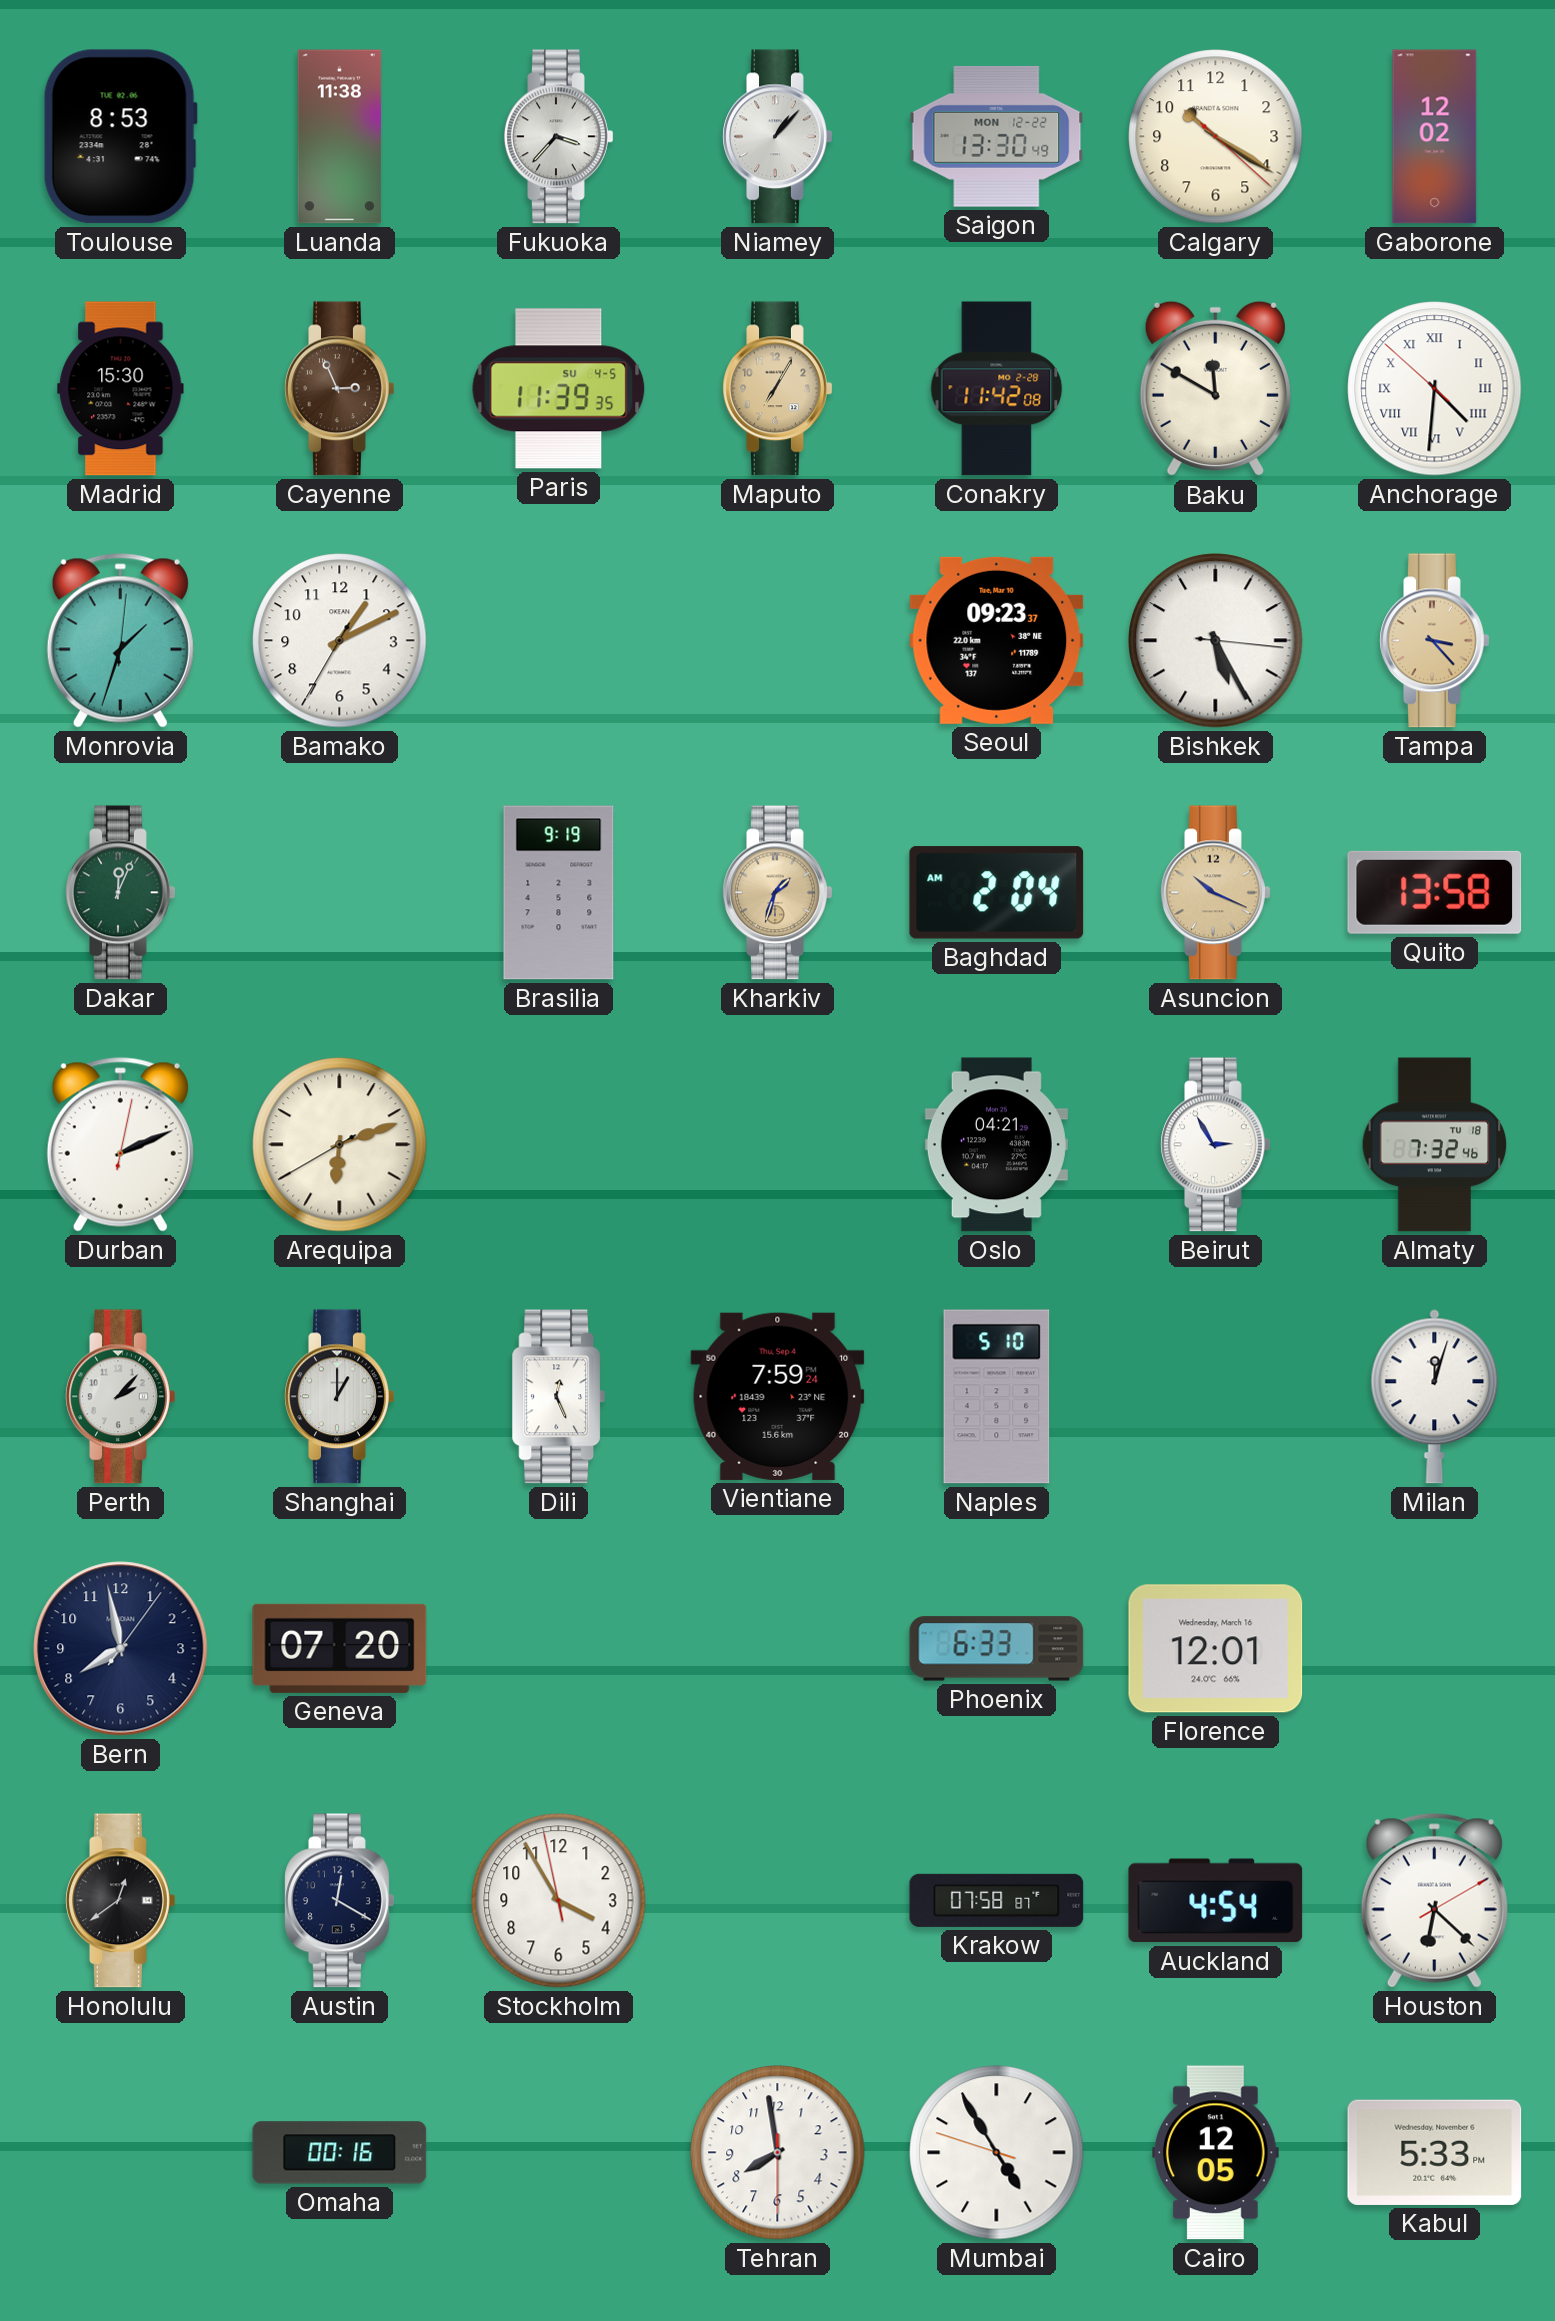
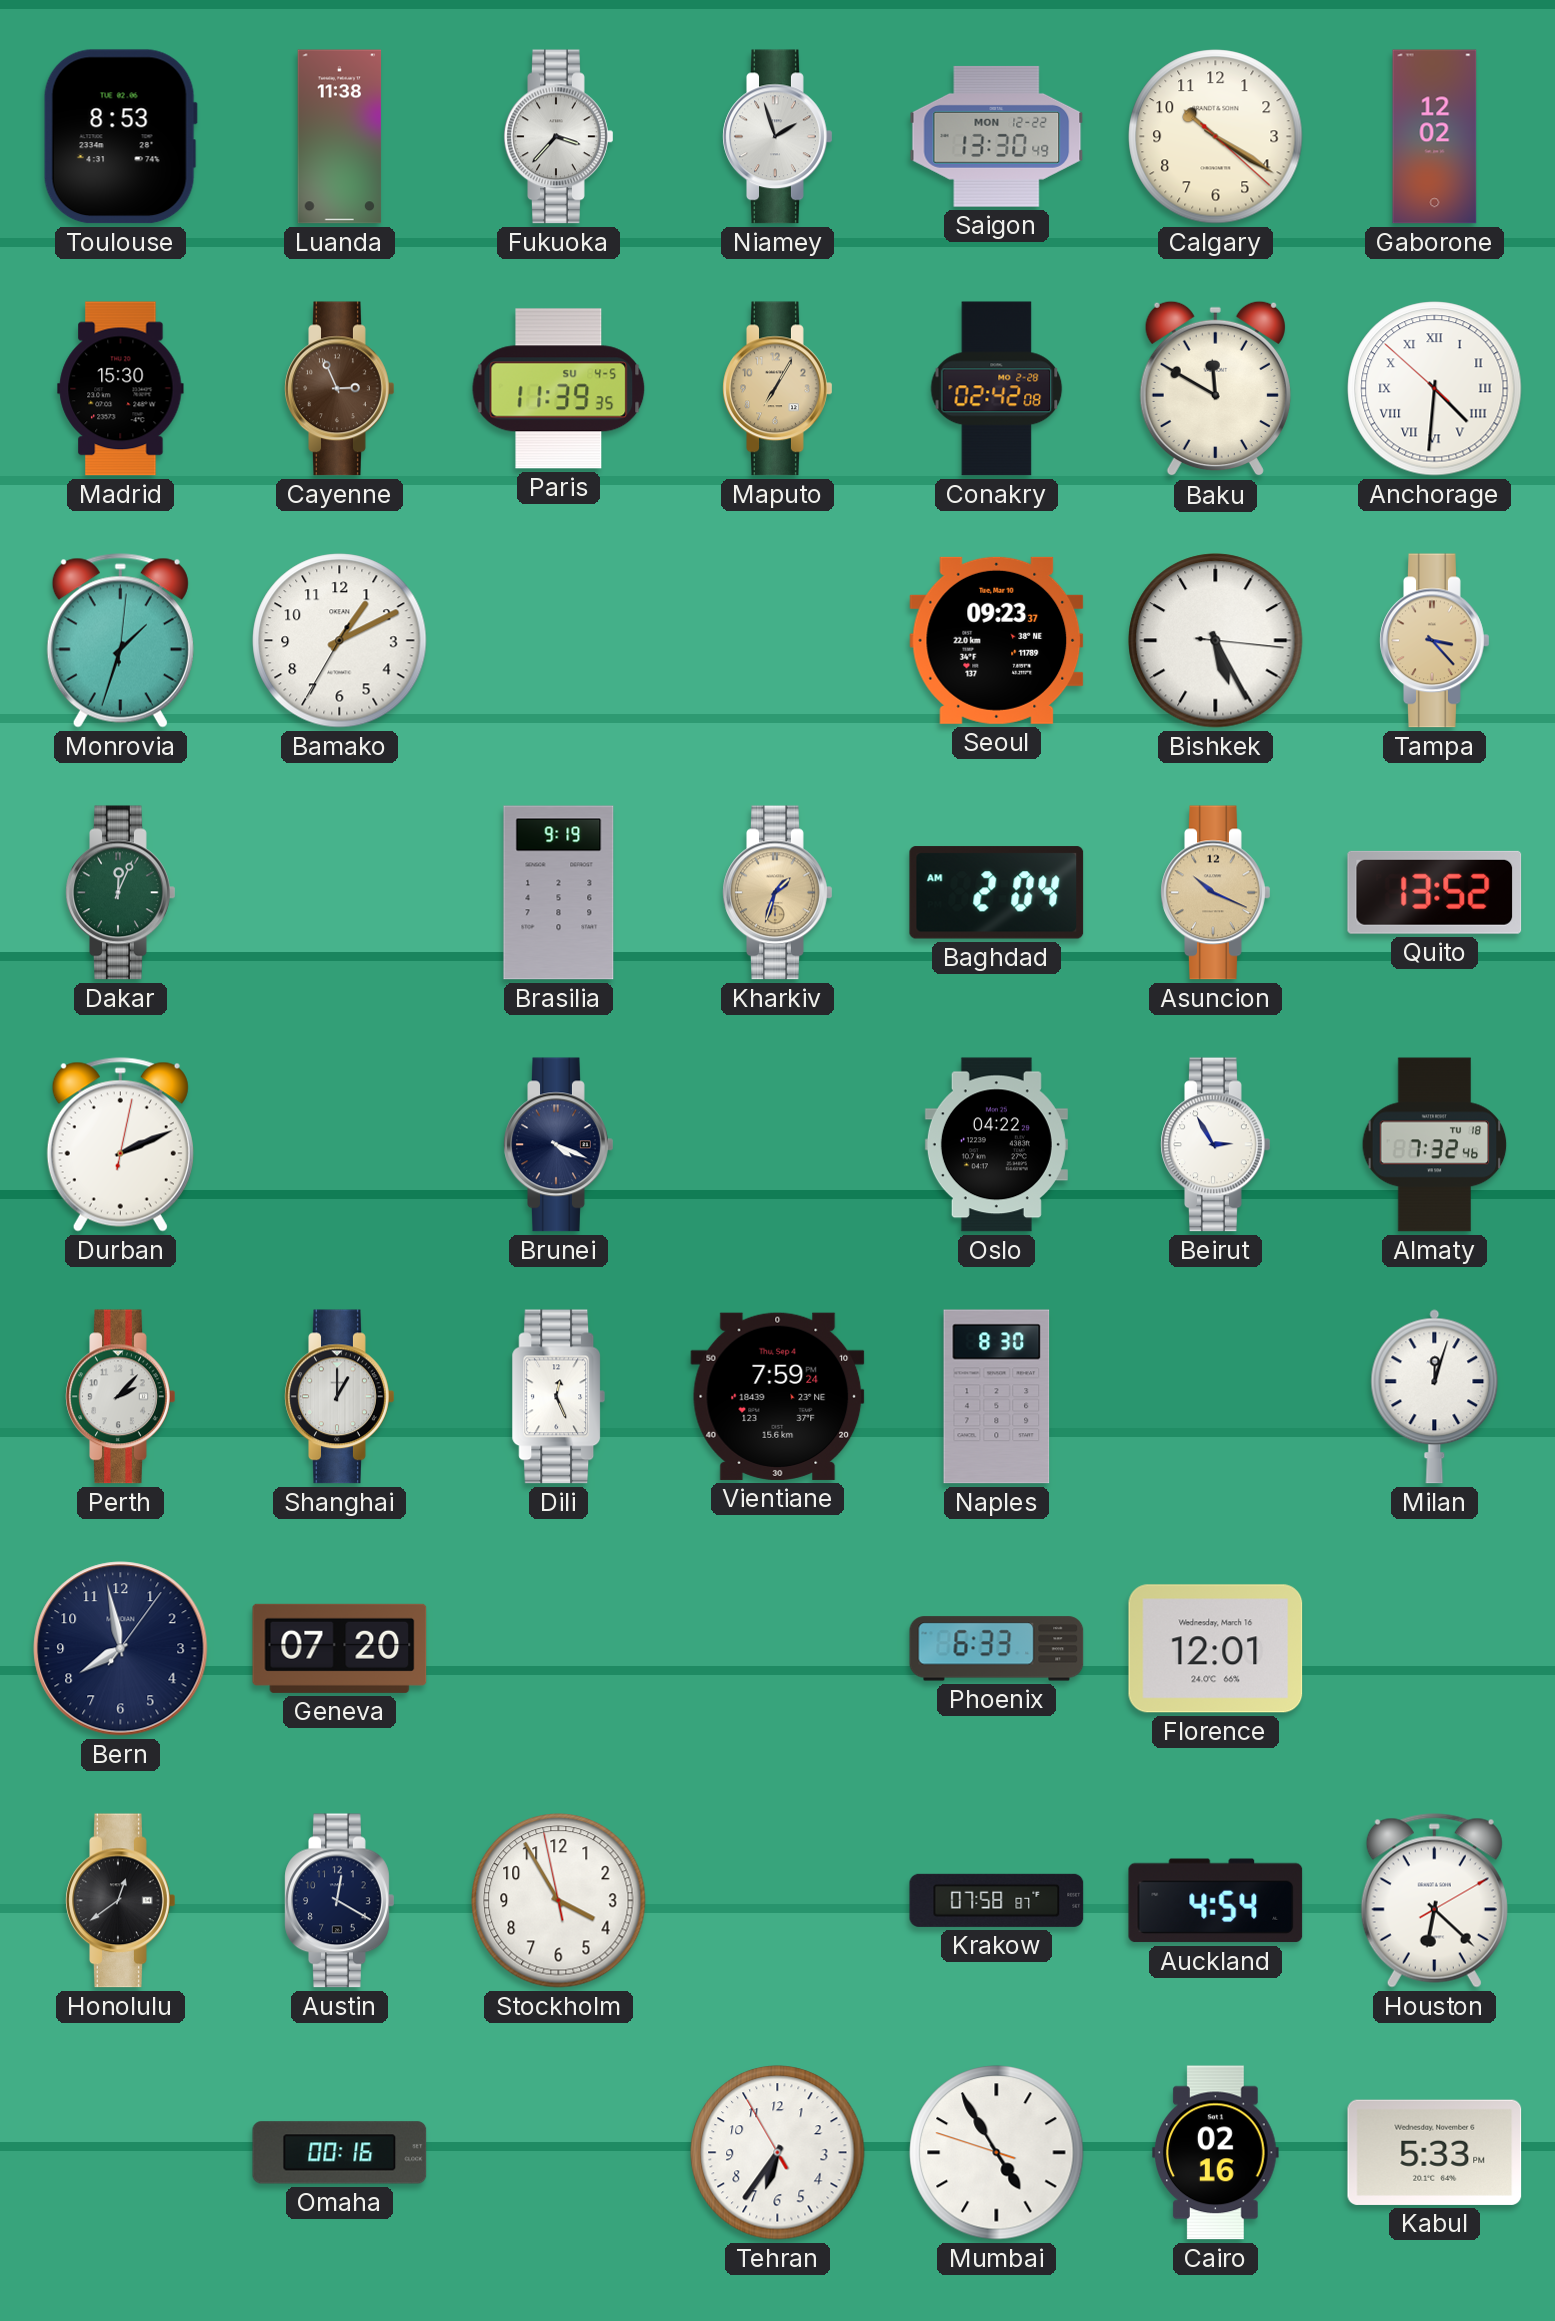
Niamey: 1:07 -> 1:57 (778, 137)
Conakry: 11:42 -> 02:42 (997, 389)
Quito: 13:58 -> 13:52 (1435, 892)
Arequipa: 6:11 -> none (340, 1145)
Brunei: none -> 4:19 (559, 1145)
Oslo: 04:21 -> 04:22 (996, 1145)
Naples: 5:10 -> 8:30 (997, 1397)
Tehran: 7:58 -> 6:35 (778, 2153)
Cairo: 12:05 -> 02:16 (1216, 2153)
